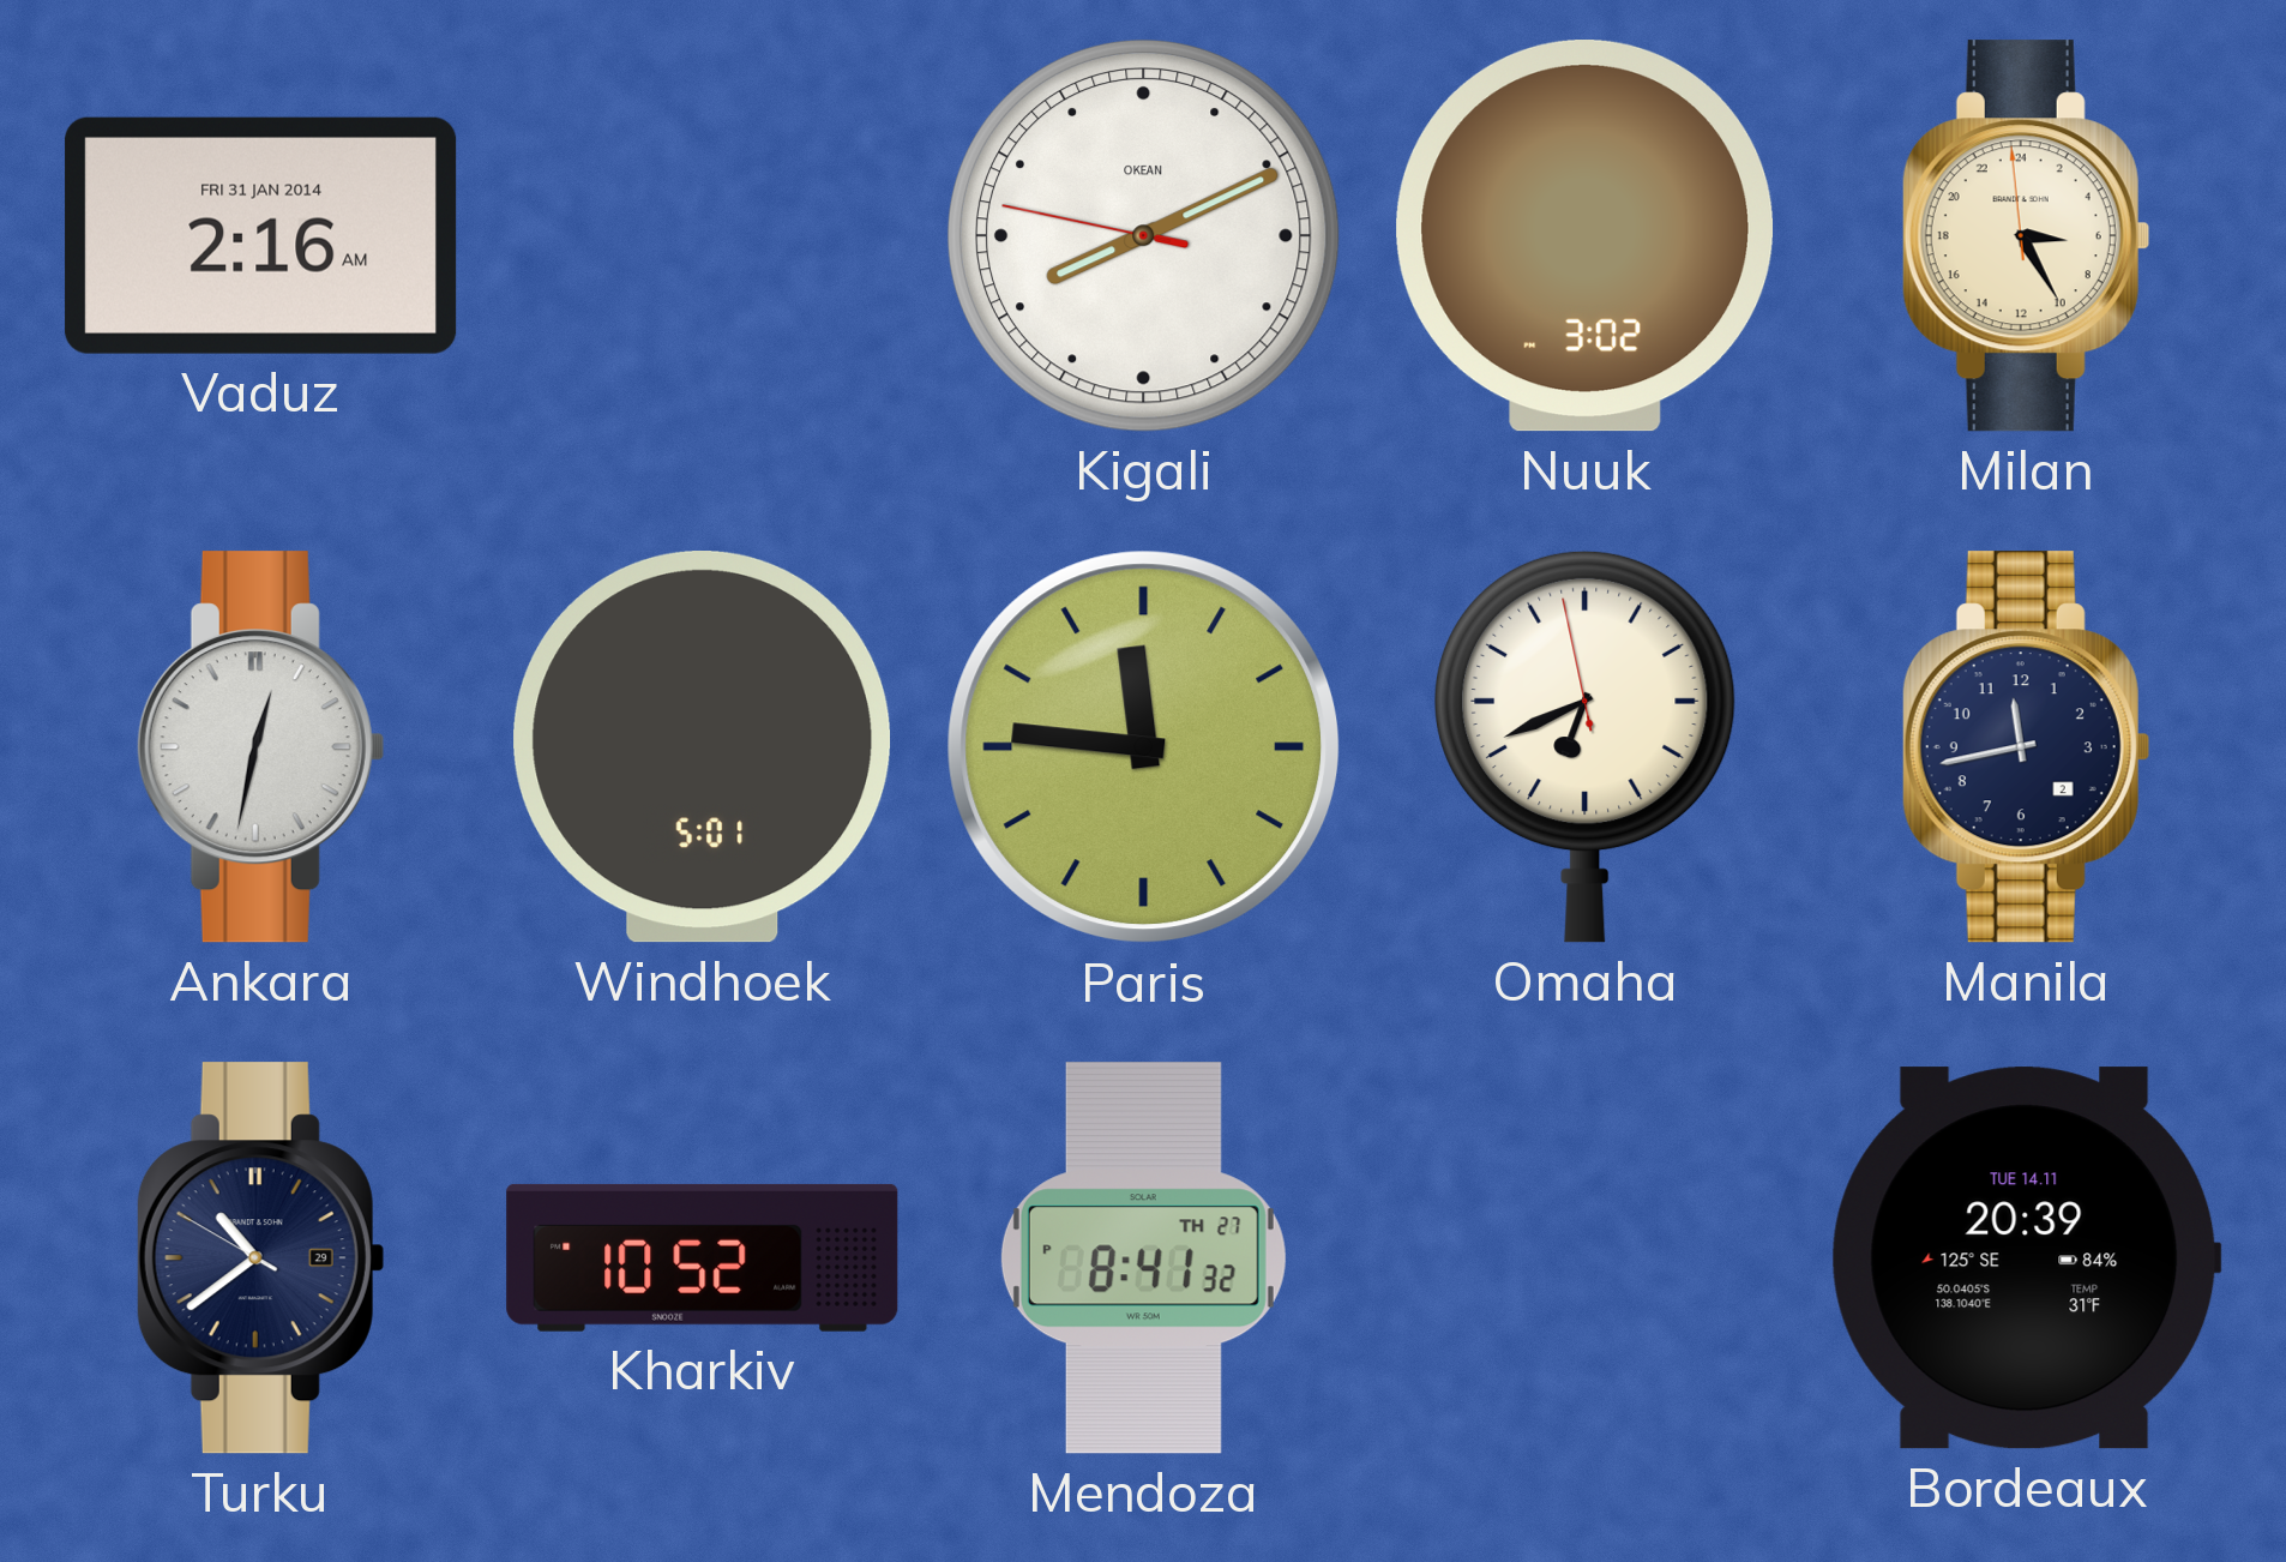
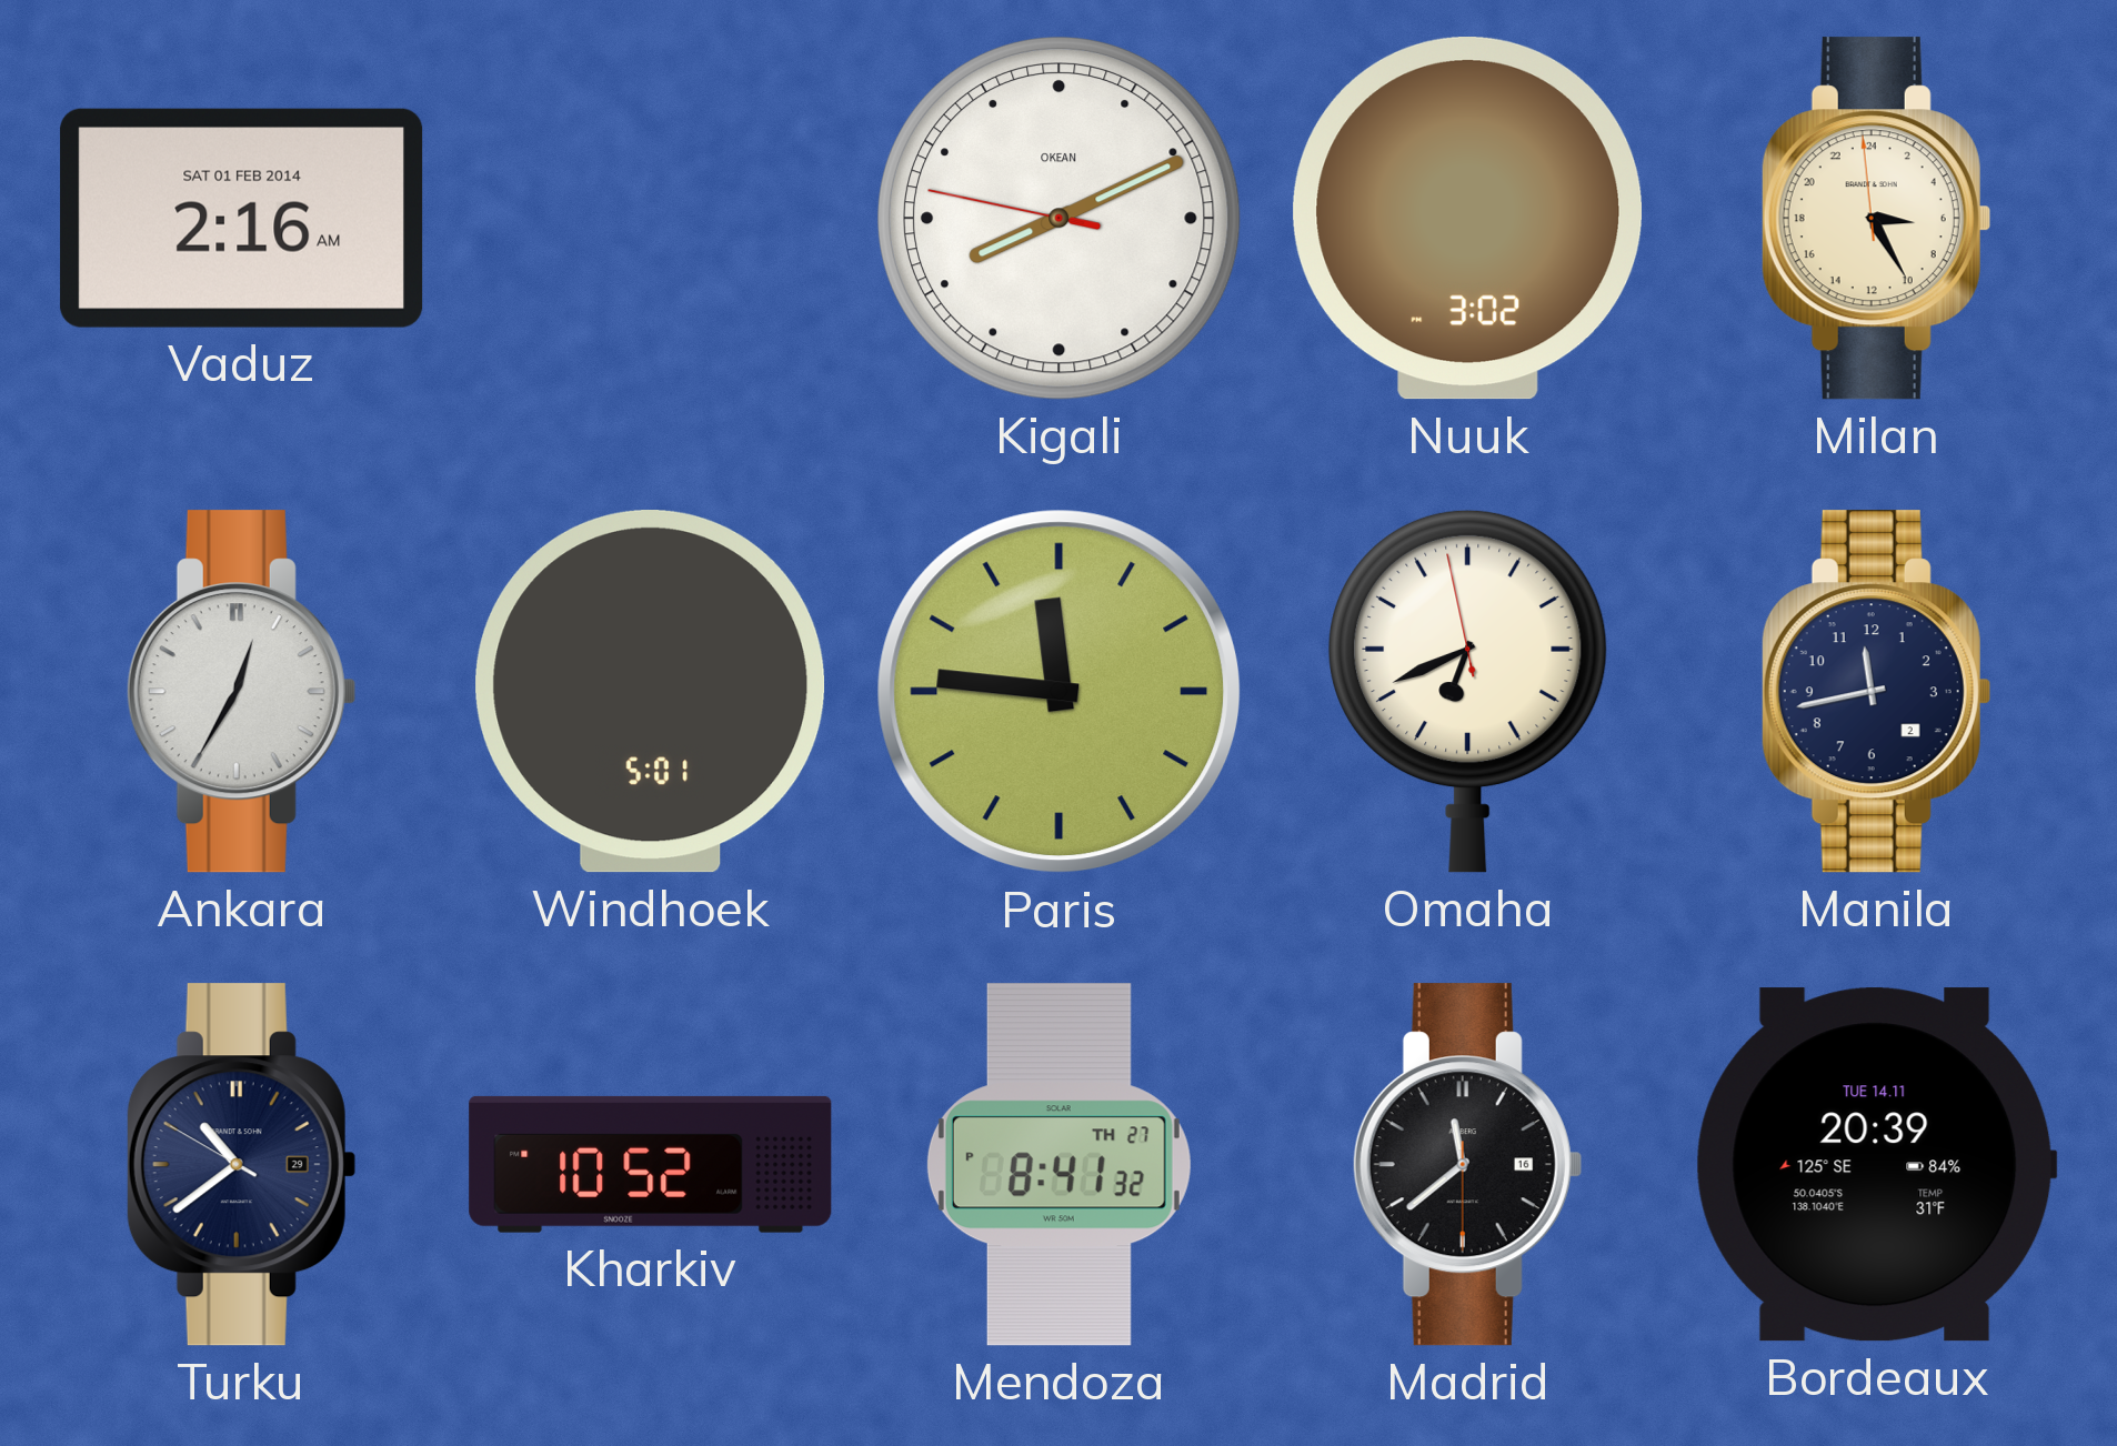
Vaduz date: FRI 31 JAN 2014 -> SAT 01 FEB 2014 (242, 218)
Ankara: 12:32 -> 12:35 (241, 692)
Madrid: none -> 11:38 (1467, 1165)
